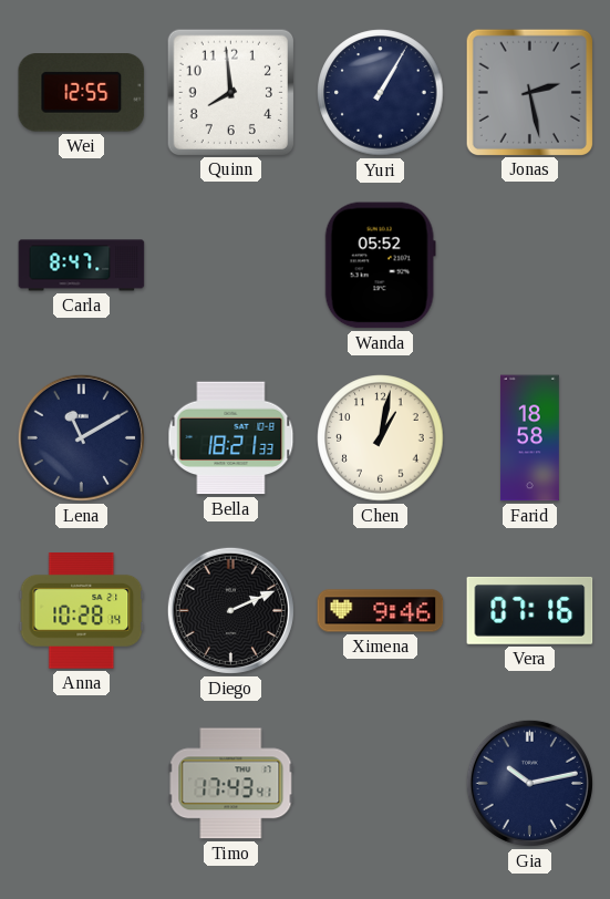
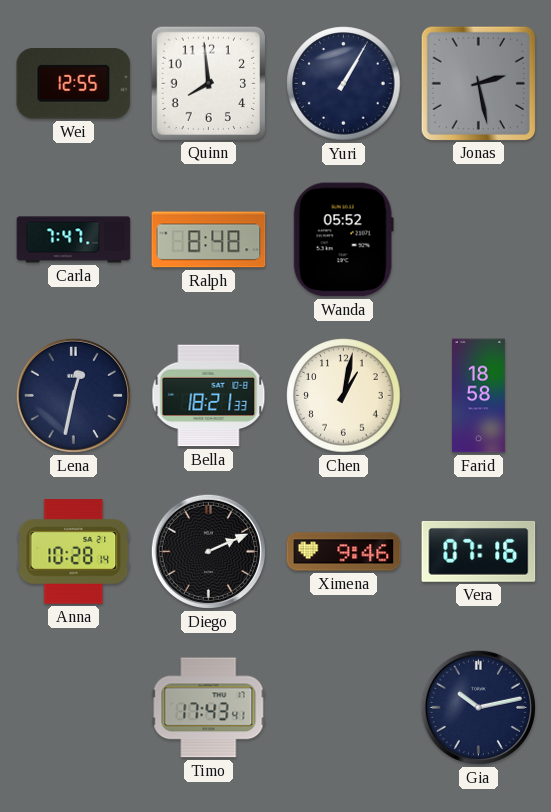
Carla: 8:47 -> 7:47 (74, 240)
Ralph: none -> 8:48 (209, 240)
Lena: 11:10 -> 12:32 (73, 395)
